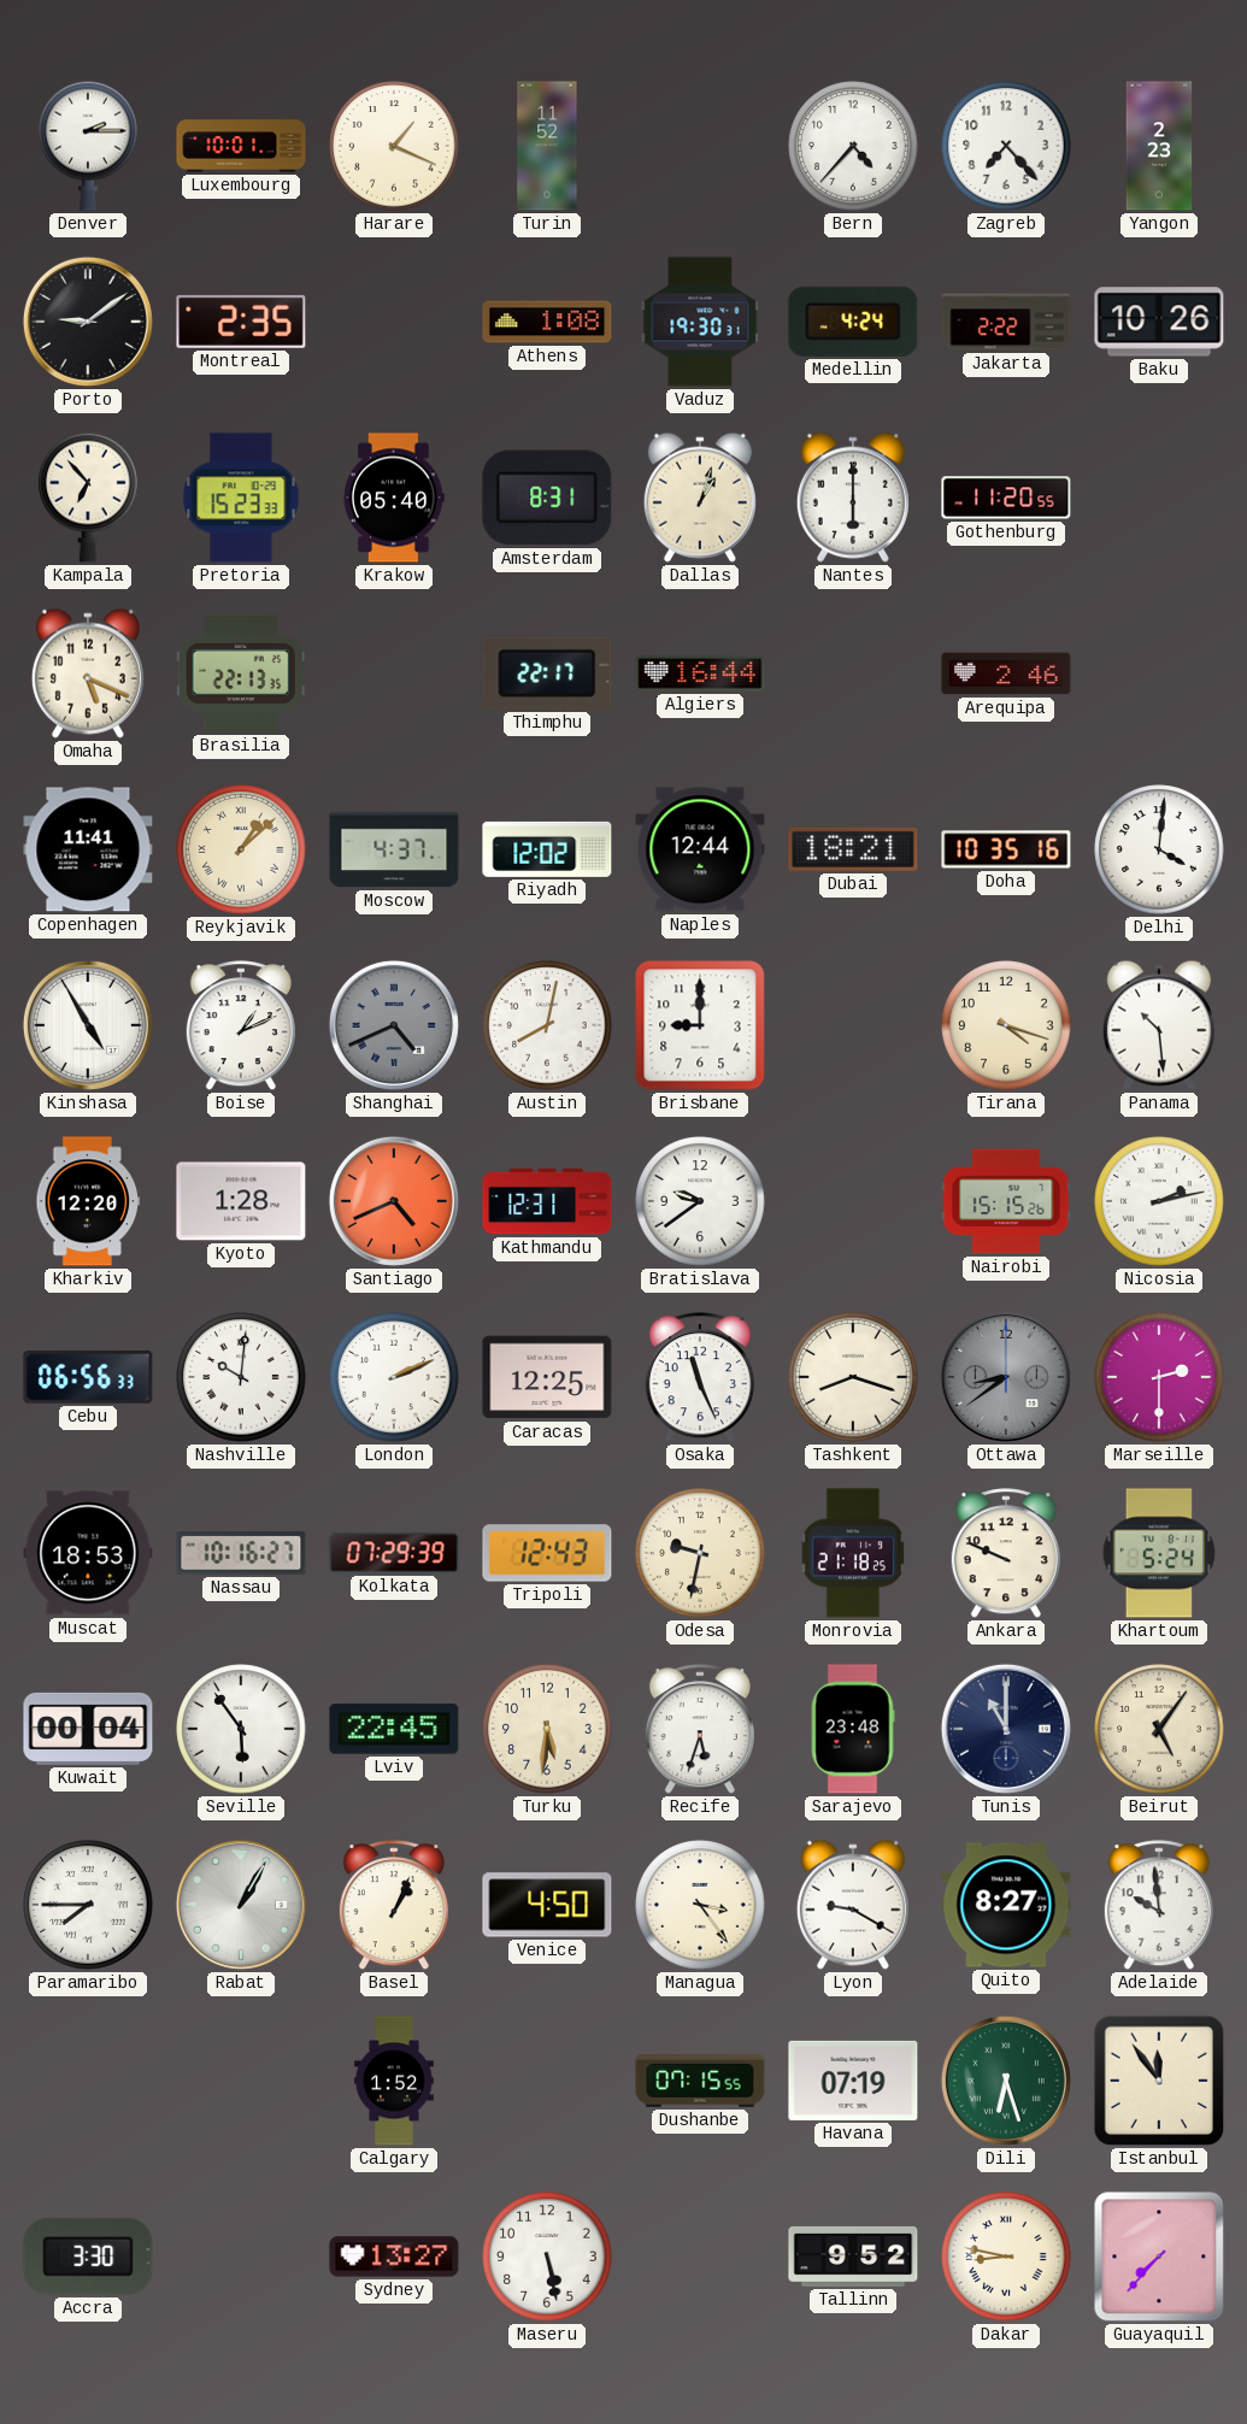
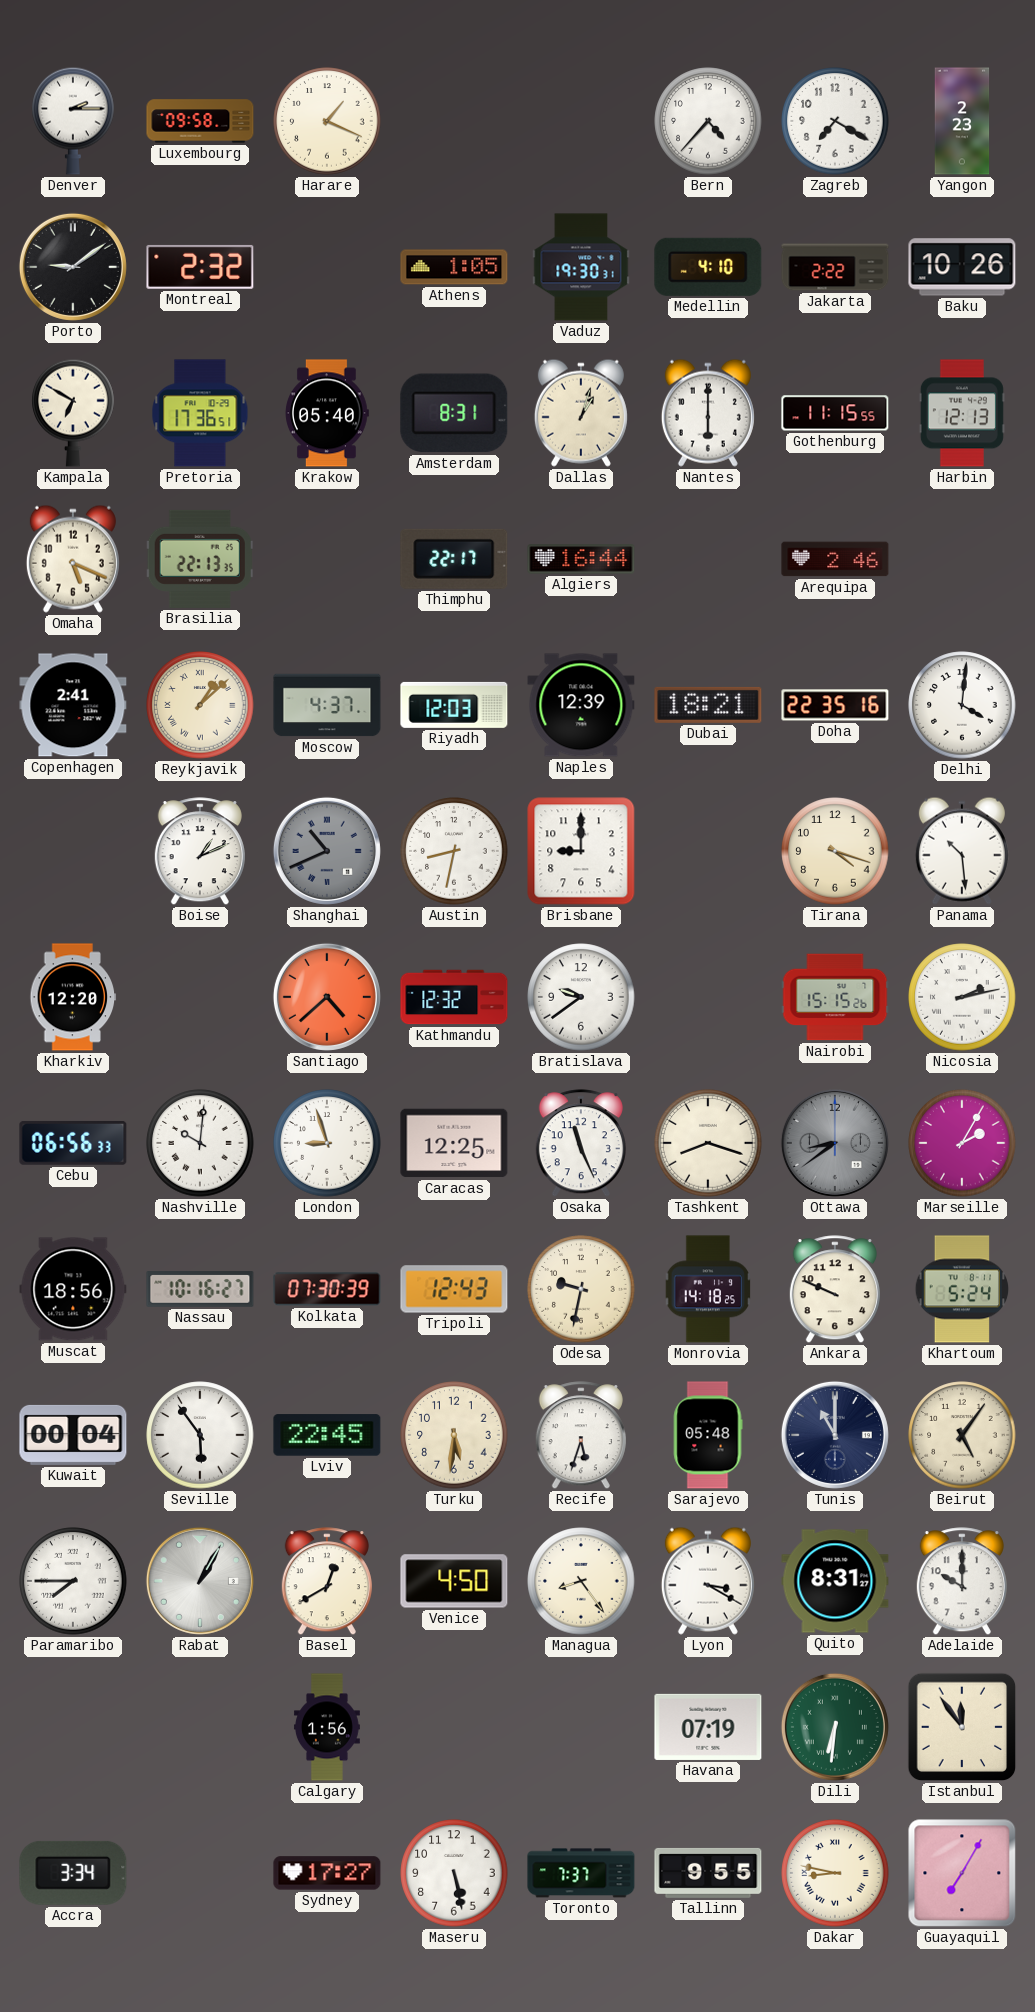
Luxembourg: 10:01 -> 09:58 (200, 121)
Turin: 11:52 -> none (547, 146)
Zagreb: 7:23 -> 7:20 (835, 121)
Montreal: 2:35 -> 2:32 (200, 267)
Athens: 1:08 -> 1:05 (454, 267)
Medellin: 4:24 -> 4:10 (708, 267)
Kampala: 6:53 -> 6:50 (73, 413)
Pretoria: 15:23 -> 17:36 (200, 413)
Gothenburg: 11:20 -> 11:15 (835, 413)
Harbin: none -> 12:13 (962, 413)
Copenhagen: 11:41 -> 2:41 (73, 705)
Riyadh: 12:02 -> 12:03 (454, 705)
Naples: 12:44 -> 12:39 (581, 705)
Doha: 10:35 -> 22:35 (835, 705)
Kinshasa: 4:55 -> none (88, 1025)
Shanghai: 4:41 -> 10:41 (327, 851)
Austin: 8:02 -> 8:32 (454, 851)
Kyoto: 1:28 -> none (241, 1201)
Santiago: 4:41 -> 4:38 (327, 997)
Kathmandu: 12:31 -> 12:32 (454, 997)
London: 2:11 -> 8:57 (327, 1143)
Marseille: 2:30 -> 2:05 (962, 1143)
Muscat: 18:53 -> 18:56 (73, 1289)
Kolkata: 07:29 -> 07:30 (327, 1289)
Monrovia: 21:18 -> 14:18 (708, 1289)
Sarajevo: 23:48 -> 05:48 (708, 1435)
Basel: 1:04 -> 12:40 (327, 1582)
Managua: 3:24 -> 8:24 (581, 1581)
Lyon: 9:20 -> 3:20 (708, 1581)
Quito: 8:27 -> 8:31 (835, 1581)
Adelaide: 9:59 -> 10:00 (962, 1582)
Calgary: 1:52 -> 1:56 (327, 1727)
Dushanbe: 07:15 -> none (700, 2082)
Dili: 6:27 -> 6:31 (835, 1727)
Accra: 3:30 -> 3:34 (73, 1873)
Sydney: 13:27 -> 17:27 (327, 1873)
Toronto: none -> 7:37 (581, 1873)
Tallinn: 9:52 -> 9:55 (708, 1873)
Guayaquil: 7:37 -> 7:05 (962, 1873)
